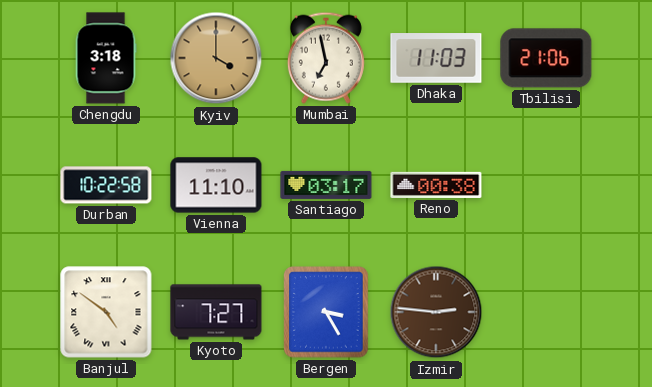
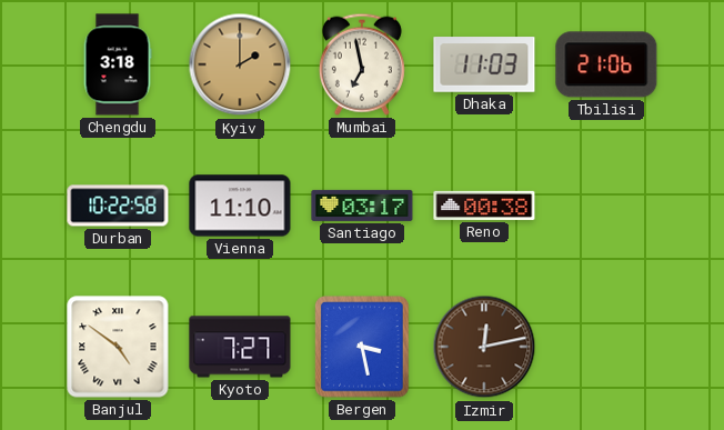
Kyiv: 4:00 -> 2:00 (240, 64)
Bergen: 3:25 -> 3:28 (362, 347)
Izmir: 2:46 -> 12:13 (484, 347)
